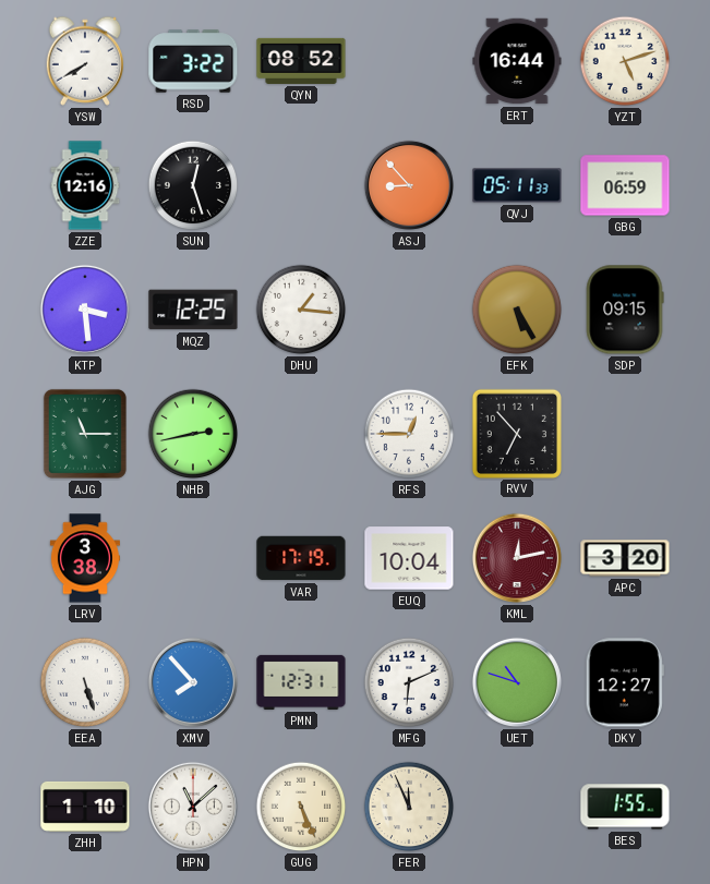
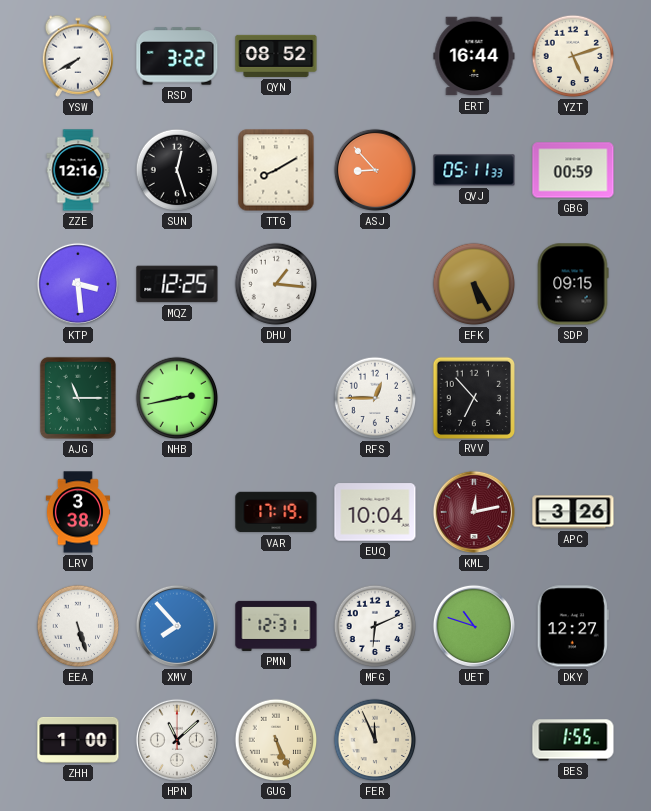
TTG: none -> 8:10 (276, 170)
GBG: 06:59 -> 00:59 (573, 170)
APC: 3:20 -> 3:26 (573, 512)
ZHH: 1:10 -> 1:00 (78, 740)
